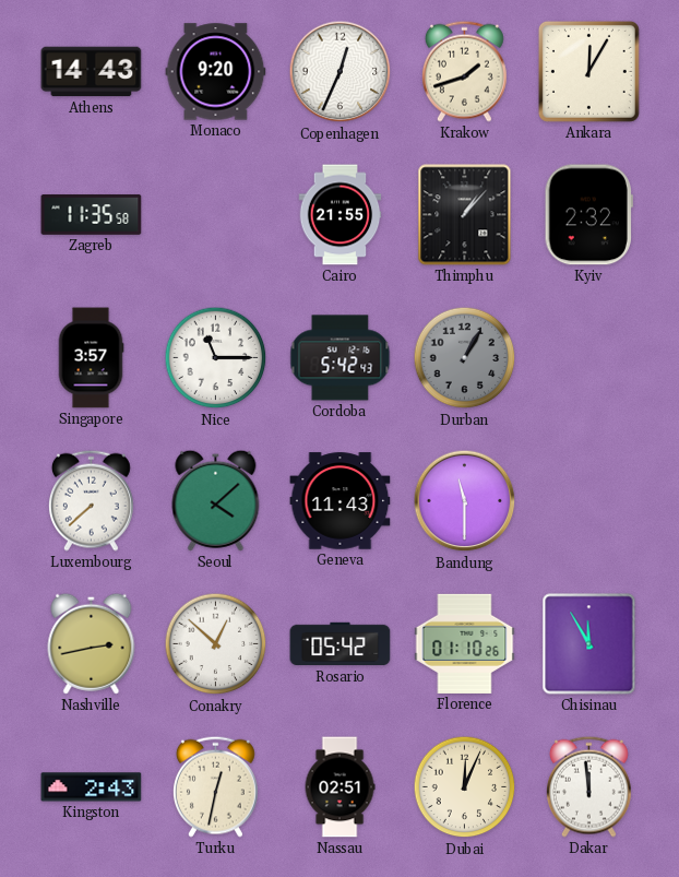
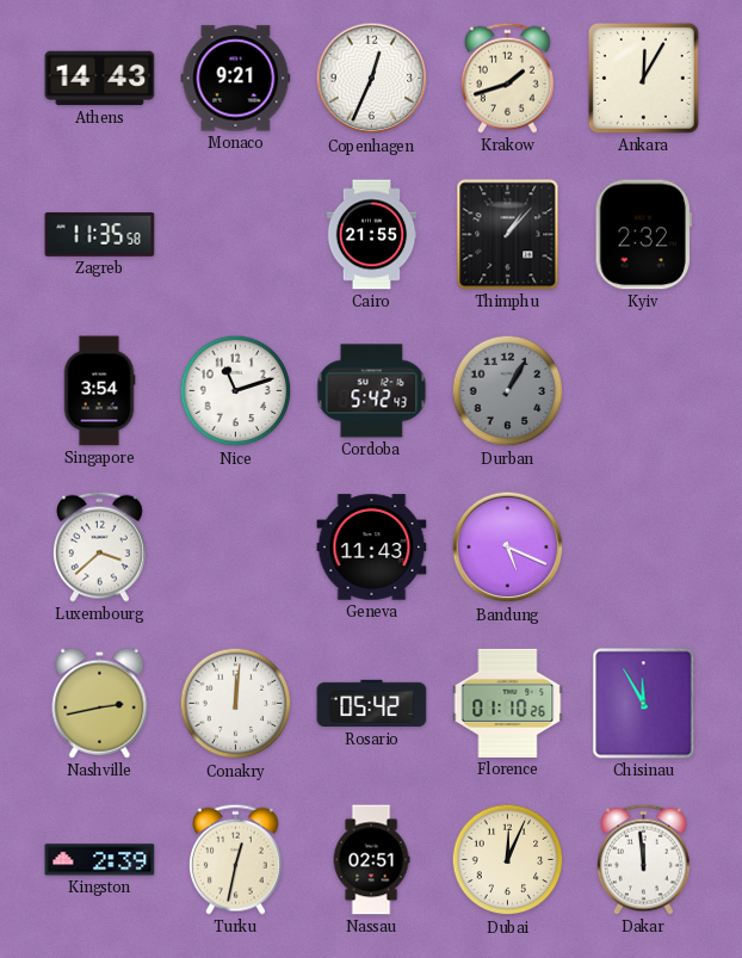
Monaco: 9:20 -> 9:21 (236, 79)
Singapore: 3:57 -> 3:54 (99, 391)
Nice: 11:15 -> 11:12 (236, 391)
Luxembourg: 7:38 -> 3:38 (99, 546)
Seoul: 4:08 -> none (216, 500)
Bandung: 11:30 -> 5:19 (508, 548)
Conakry: 12:52 -> 12:01 (236, 704)
Kingston: 2:43 -> 2:39 (100, 860)
